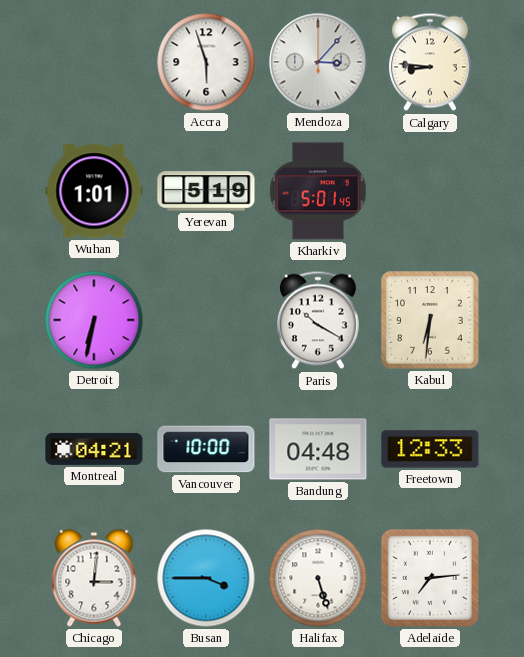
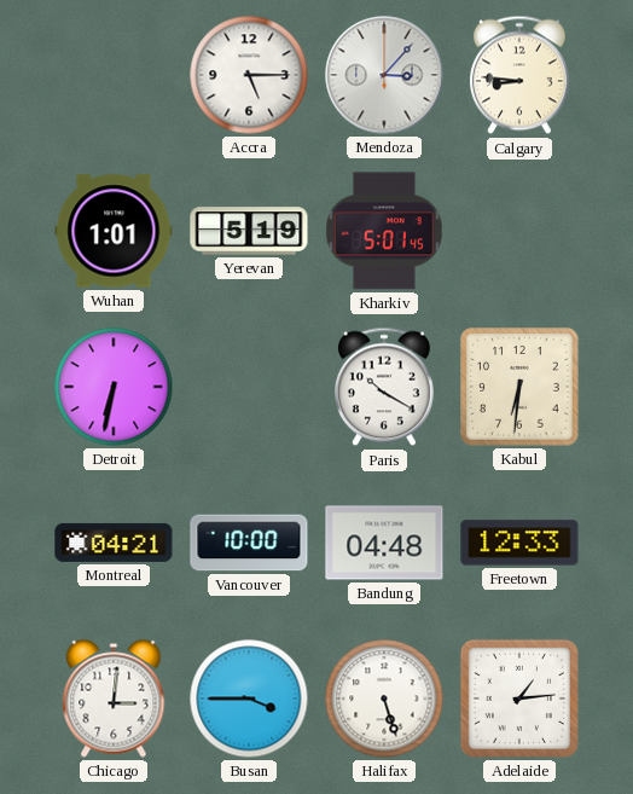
Accra: 5:57 -> 5:15 (249, 75)
Adelaide: 7:14 -> 1:14 (519, 699)
